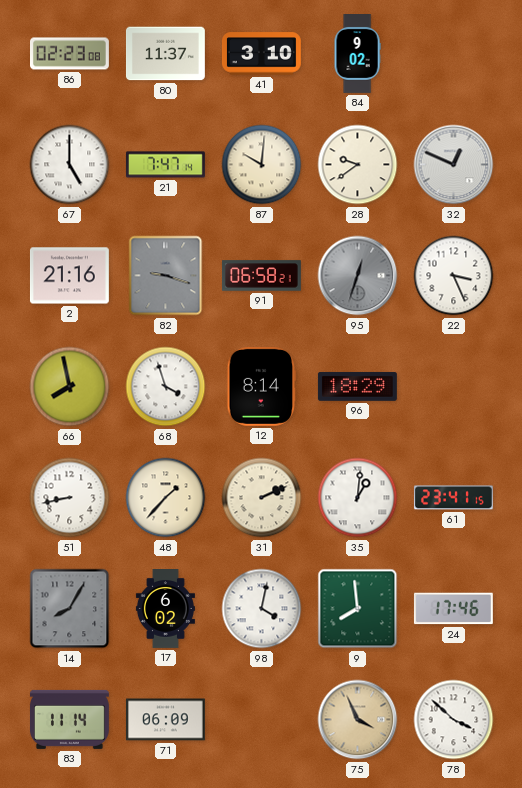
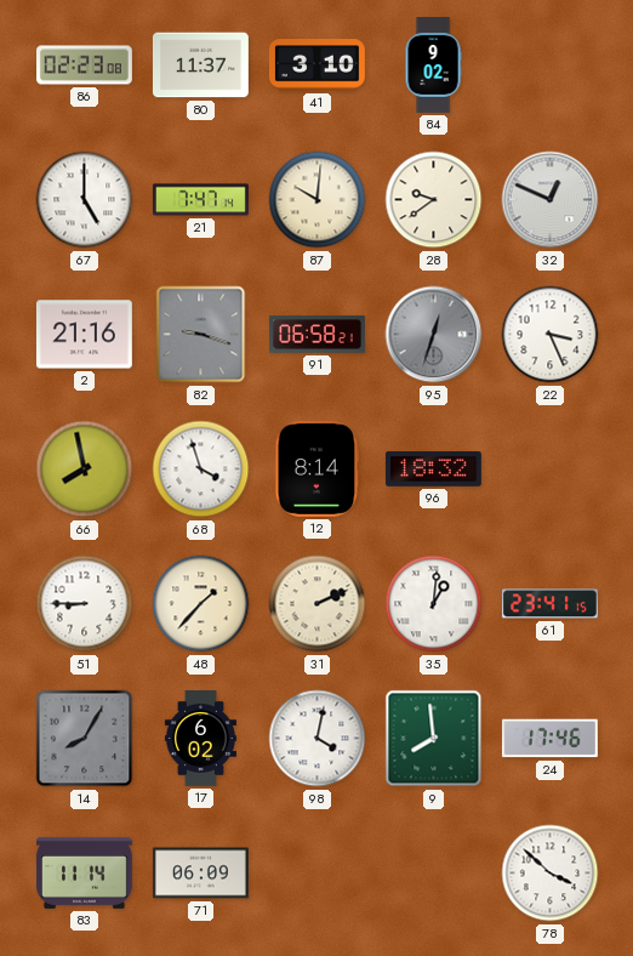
96: 18:29 -> 18:32 (433, 470)
51: 8:43 -> 8:45 (85, 604)
75: 3:56 -> none (358, 720)
